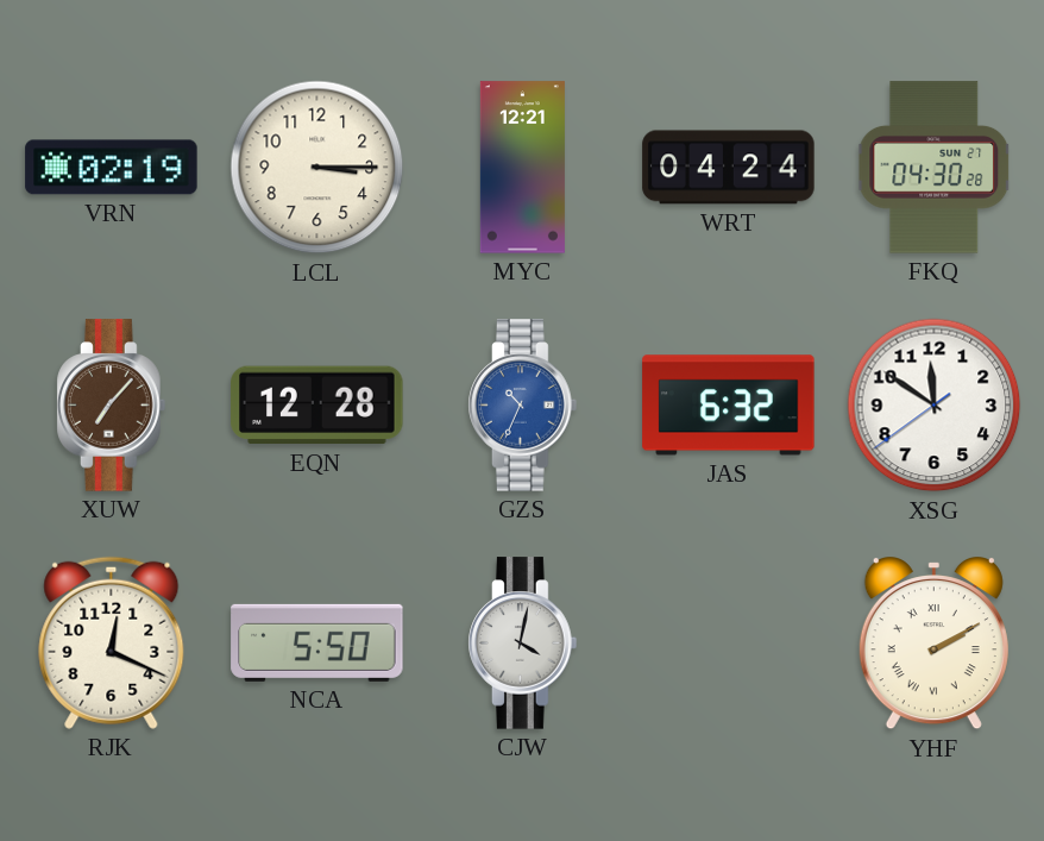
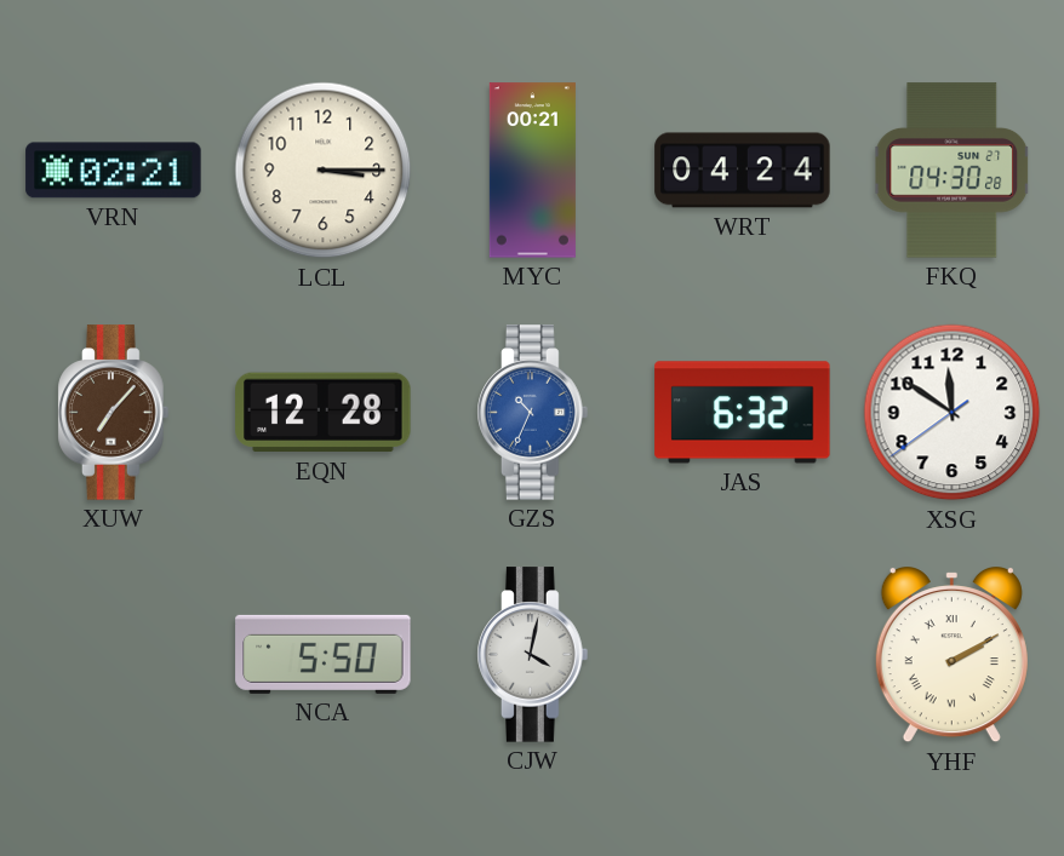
VRN: 02:19 -> 02:21 (114, 171)
MYC: 12:21 -> 00:21 (532, 171)
RJK: 12:19 -> none (112, 642)
